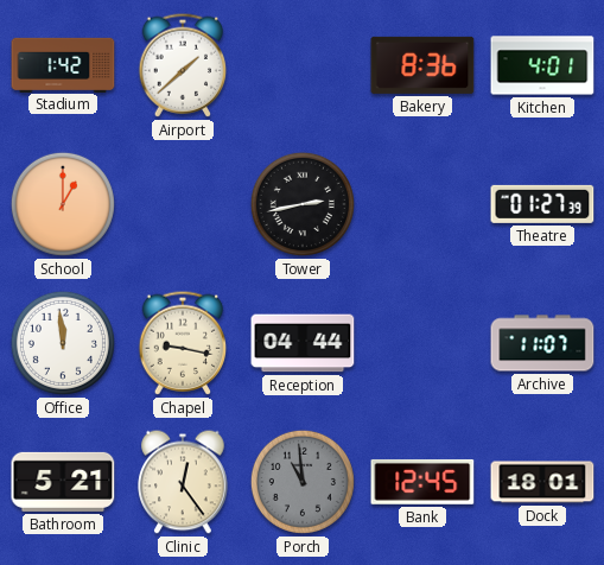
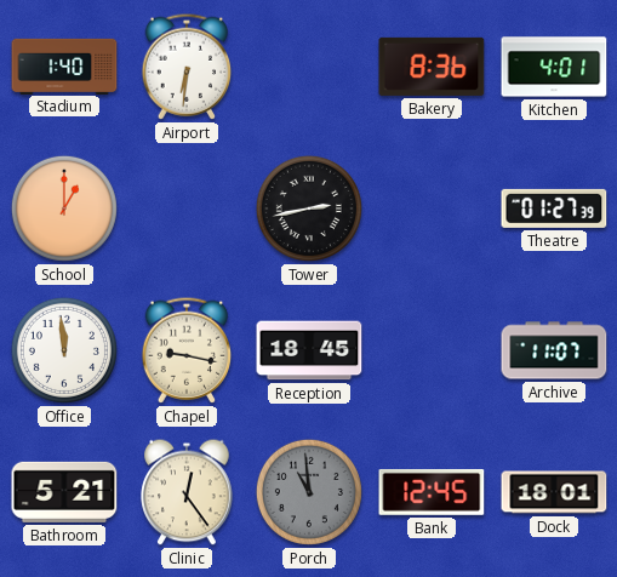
Stadium: 1:42 -> 1:40 (64, 65)
Airport: 1:38 -> 6:31 (187, 67)
Reception: 04:44 -> 18:45 (309, 350)
